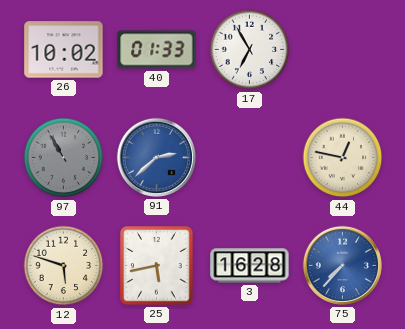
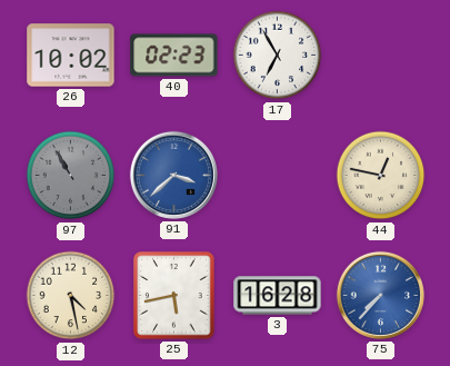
40: 01:33 -> 02:23 (174, 56)
91: 2:38 -> 3:38 (173, 175)
12: 5:48 -> 4:28 (71, 296)
